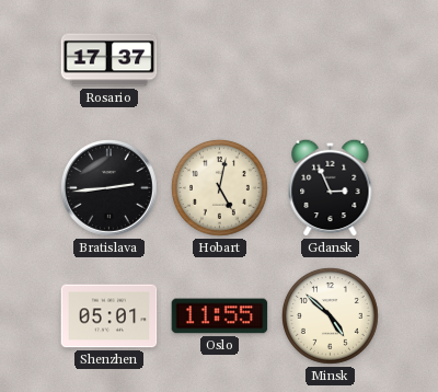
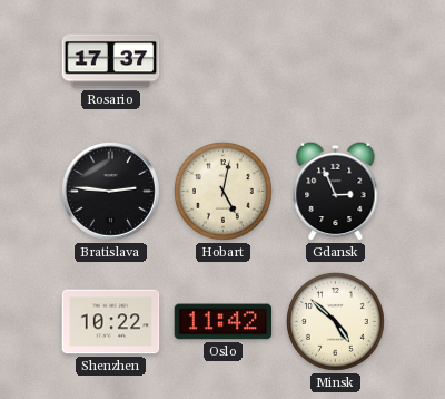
Bratislava: 2:44 -> 2:46 (111, 192)
Shenzhen: 05:01 -> 10:22 (111, 322)
Oslo: 11:55 -> 11:42 (224, 322)
